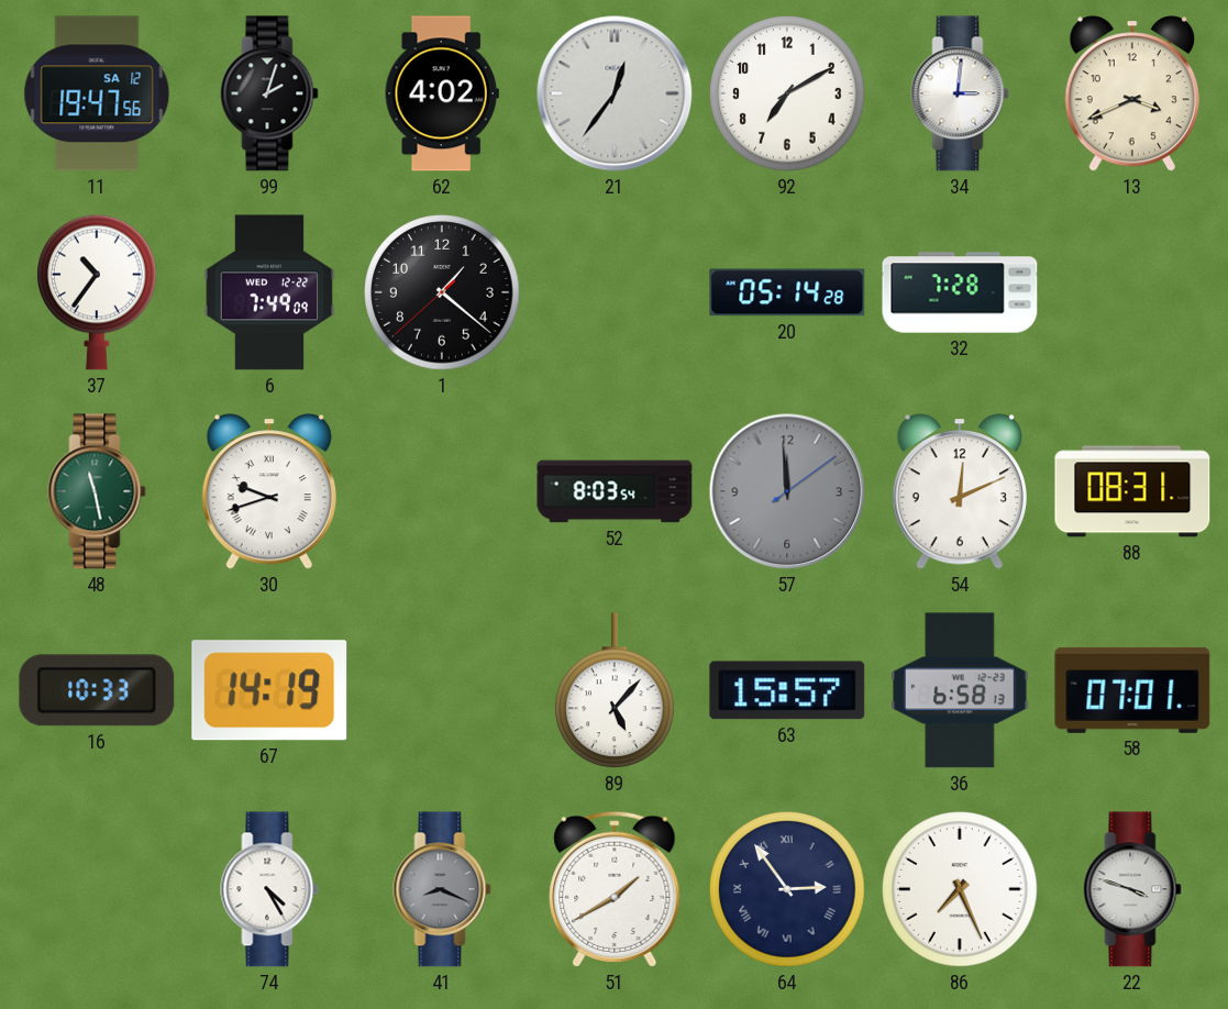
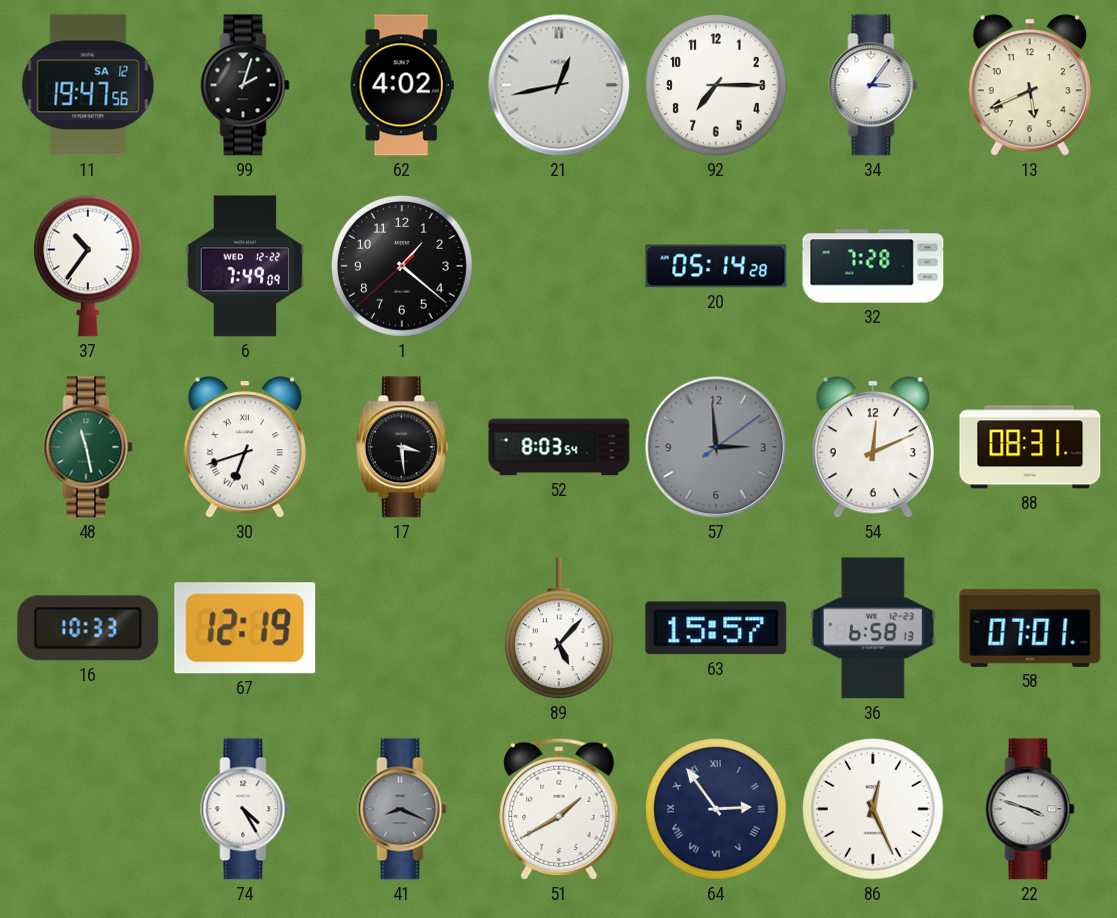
21: 12:36 -> 12:43 (559, 85)
92: 7:10 -> 7:15 (716, 85)
34: 3:01 -> 3:06 (873, 85)
13: 3:41 -> 5:41 (1030, 85)
30: 9:42 -> 6:42 (245, 447)
17: none -> 3:29 (402, 447)
57: 11:59 -> 2:59 (716, 447)
67: 14:19 -> 12:19 (245, 628)
86: 7:26 -> 12:26 (873, 809)
